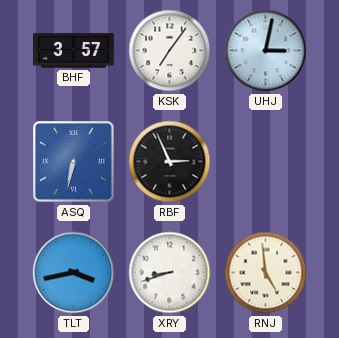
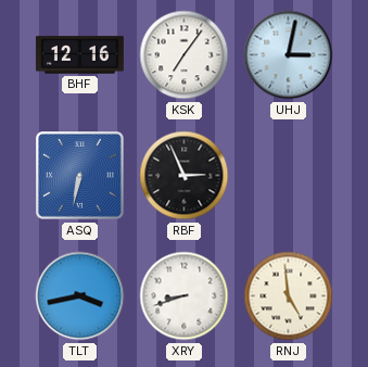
BHF: 3:57 -> 12:16 (79, 55)
